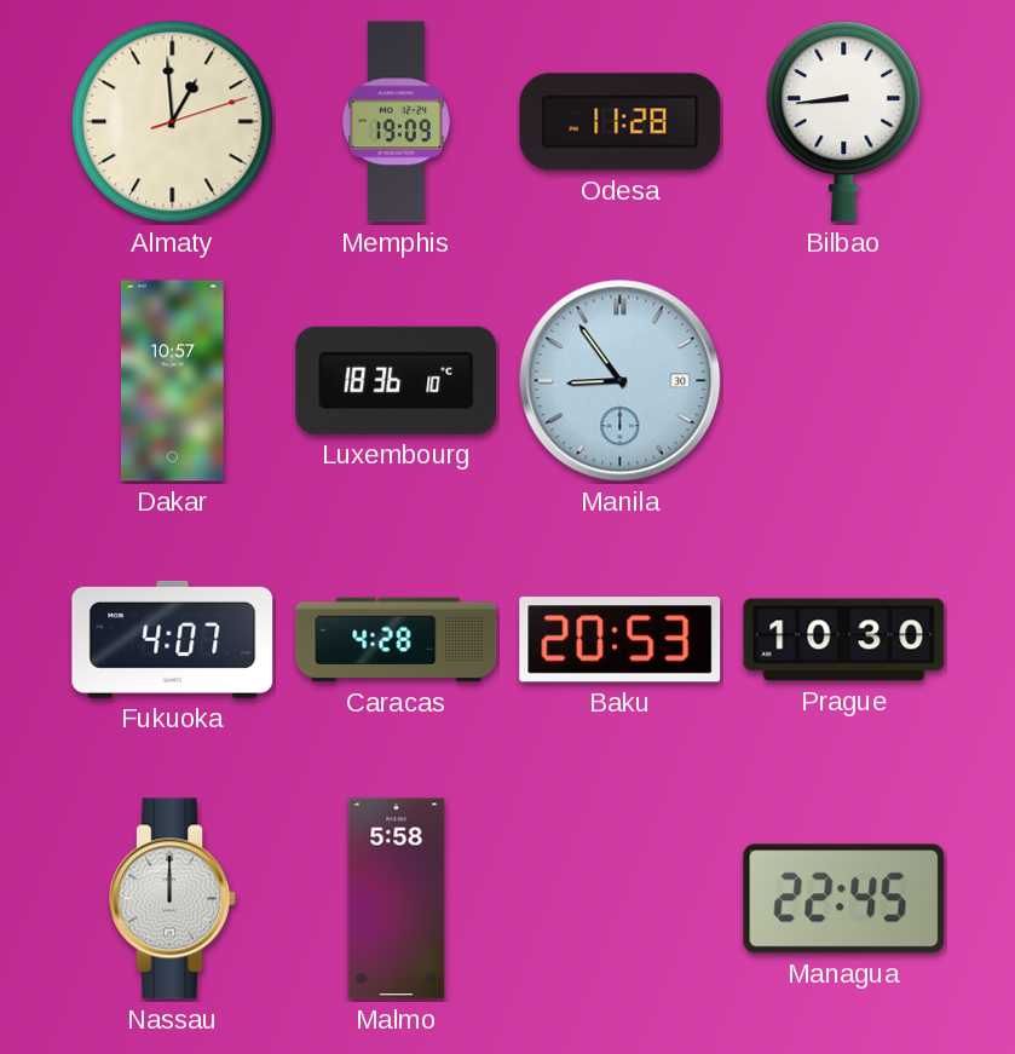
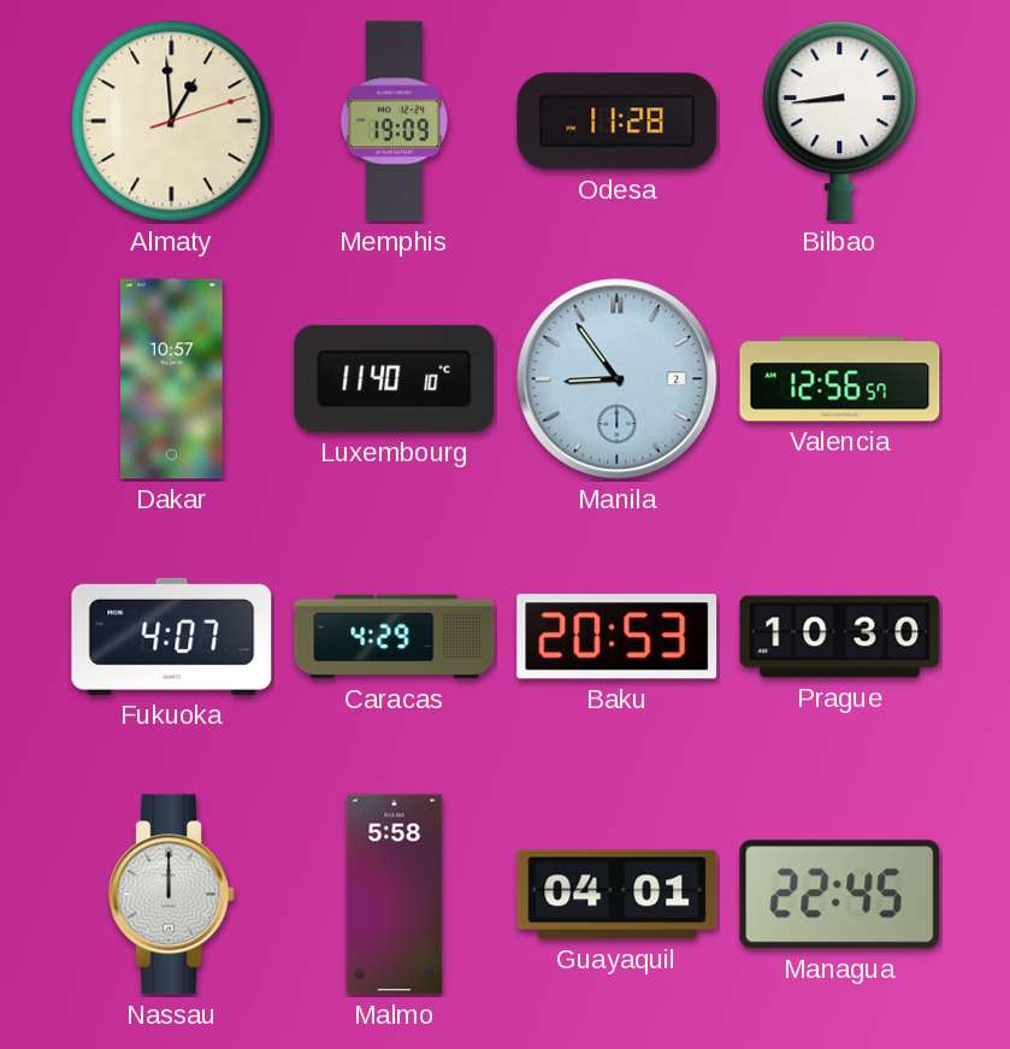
Luxembourg: 18:36 -> 11:40 (395, 378)
Manila date: 30 -> 2 (618, 379)
Valencia: none -> 12:56 (840, 379)
Caracas: 4:28 -> 4:29 (395, 637)
Guayaquil: none -> 04:01 (618, 895)
